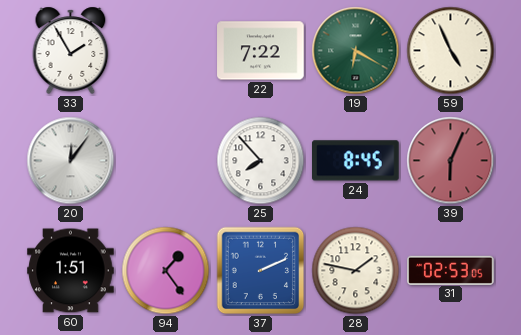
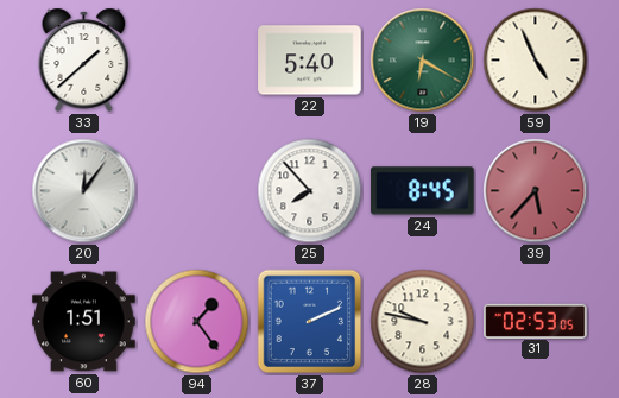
33: 1:55 -> 1:38 (84, 59)
22: 7:22 -> 5:40 (310, 61)
39: 6:04 -> 5:37 (536, 191)
28: 1:47 -> 9:47 (423, 322)
